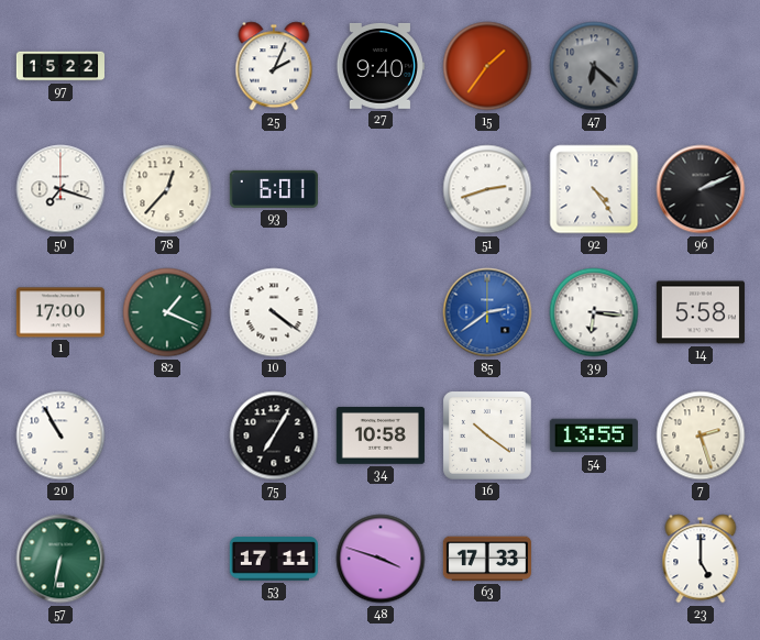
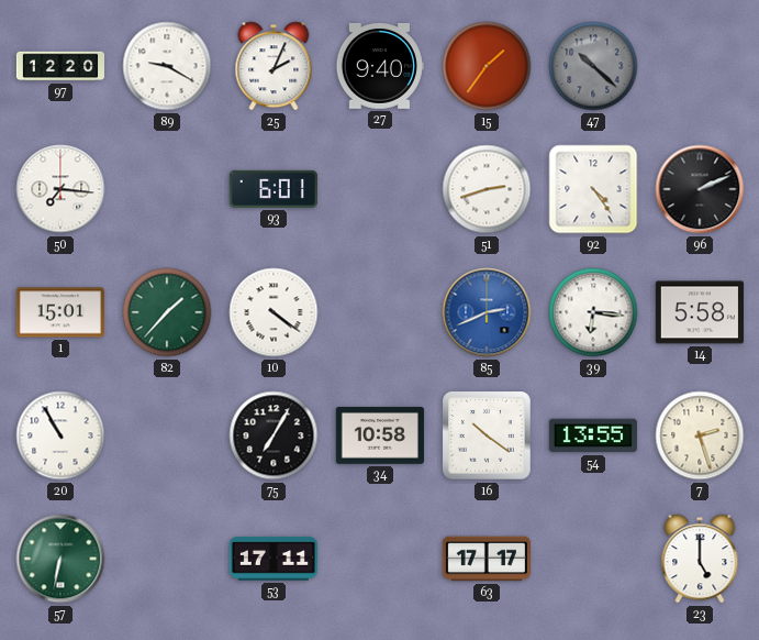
97: 15:22 -> 12:20 (59, 66)
89: none -> 9:20 (167, 66)
47: 6:22 -> 10:22 (593, 66)
50: 7:18 -> 7:16 (60, 189)
78: 12:37 -> none (167, 189)
1: 17:00 -> 15:01 (60, 312)
82: 1:19 -> 1:37 (167, 312)
85: 2:39 -> 2:41 (487, 312)
48: 3:48 -> none (381, 559)
63: 17:33 -> 17:17 (487, 559)
